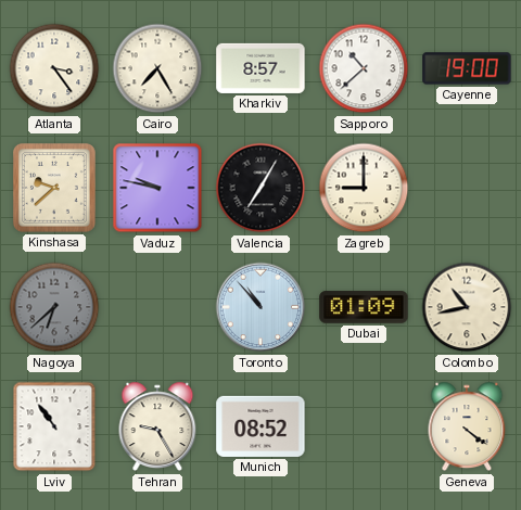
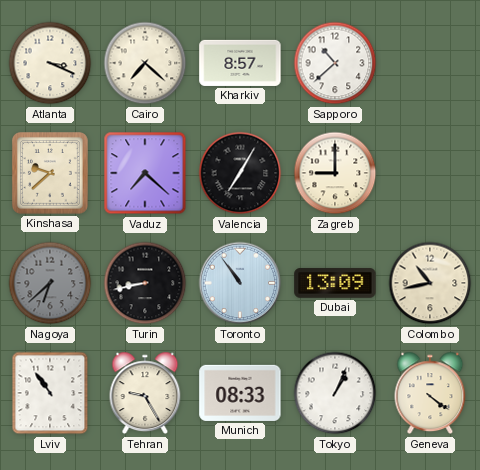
Atlanta: 3:24 -> 3:19 (50, 63)
Cairo: 7:25 -> 7:22 (145, 63)
Cayenne: 19:00 -> none (467, 68)
Vaduz: 9:47 -> 7:22 (145, 173)
Turin: none -> 8:43 (145, 283)
Toronto: 10:53 -> 10:54 (240, 283)
Dubai: 01:09 -> 13:09 (335, 283)
Munich: 08:52 -> 08:33 (240, 393)
Tokyo: none -> 1:04 (335, 393)
